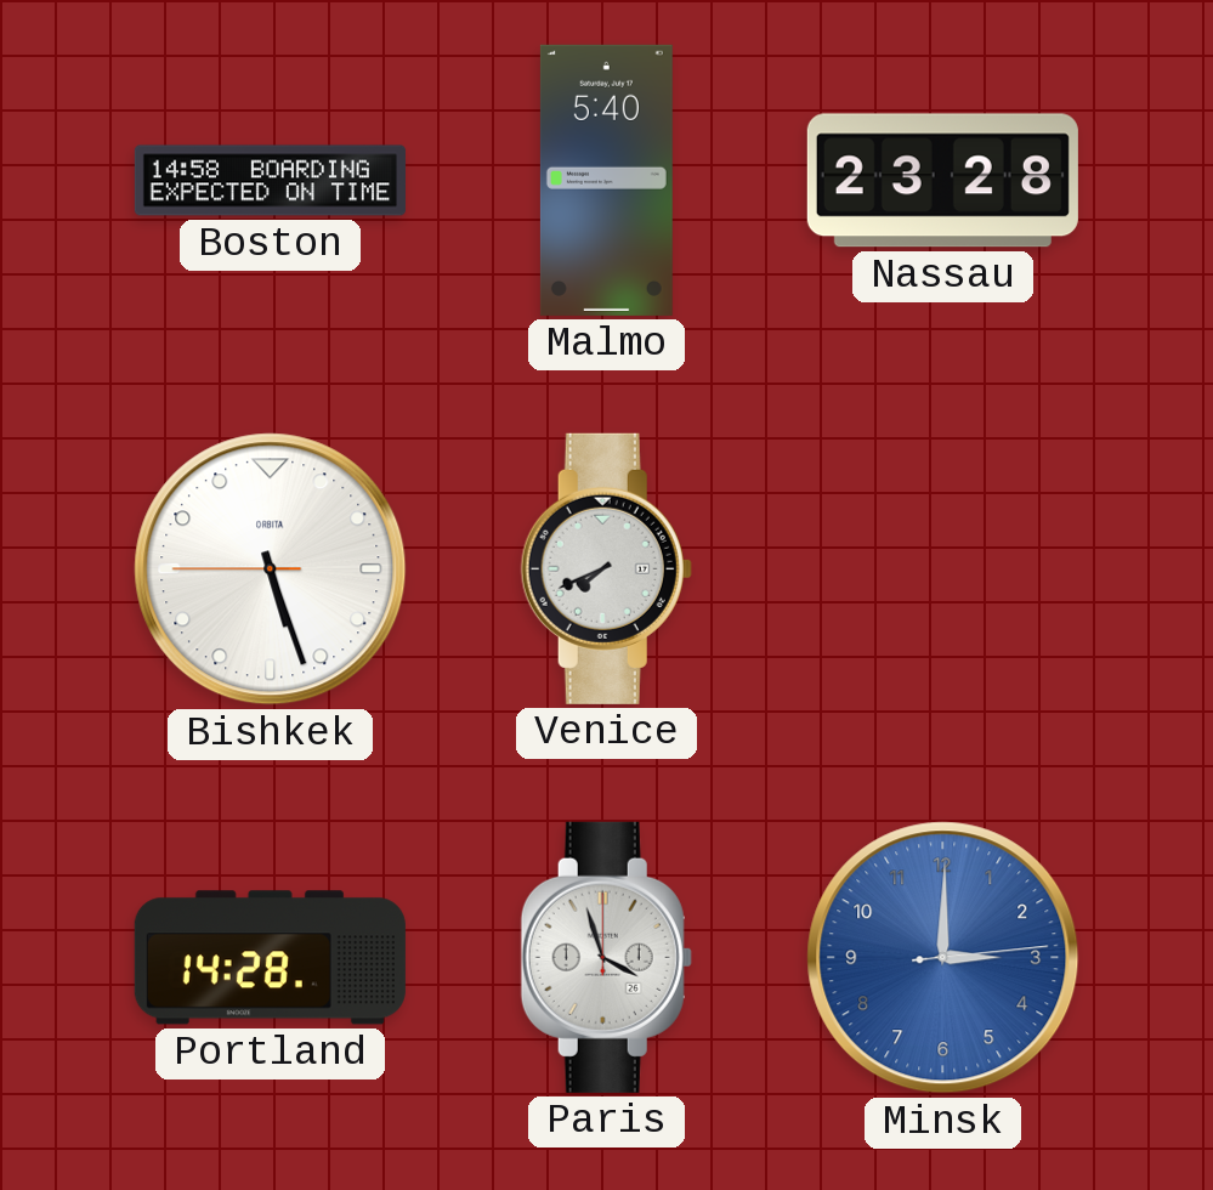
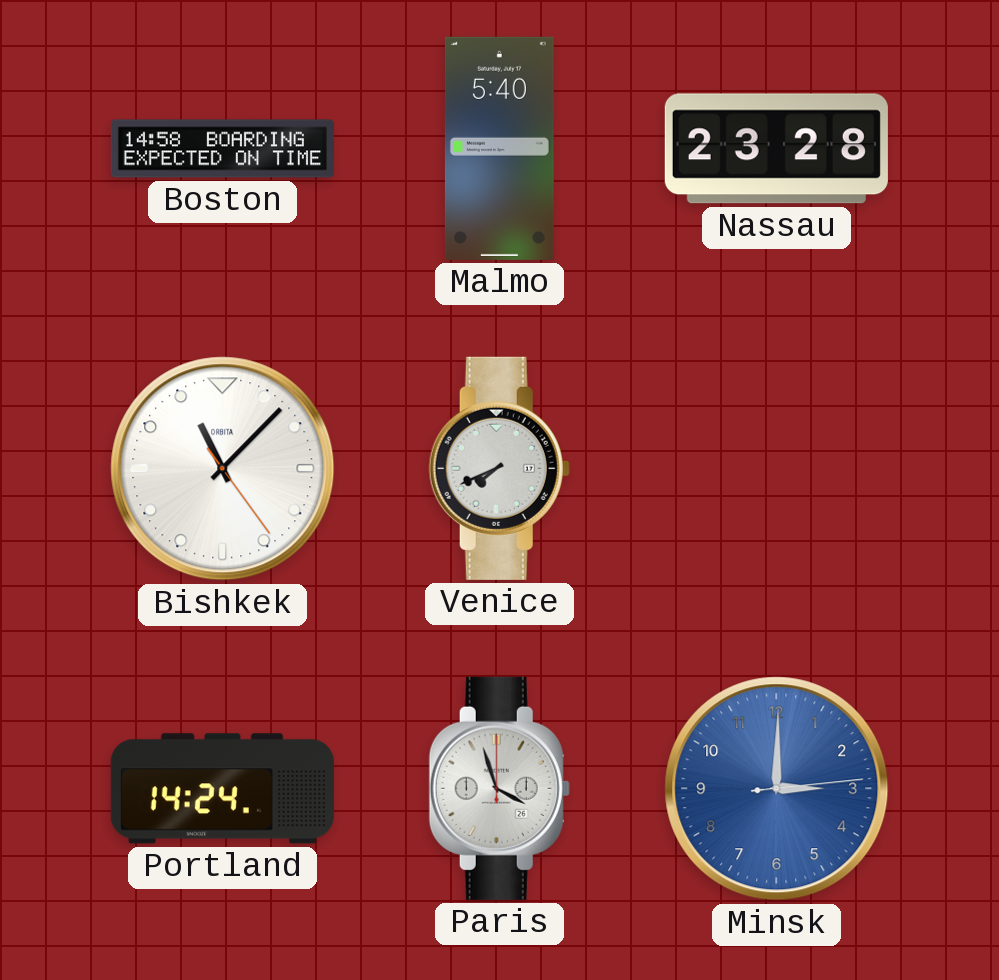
Bishkek: 5:26 -> 11:07 (223, 469)
Portland: 14:28 -> 14:24 (222, 789)
